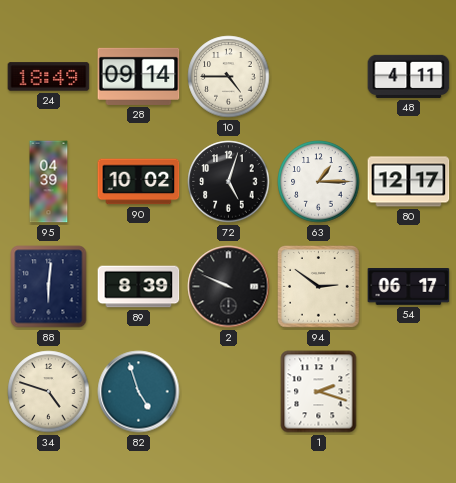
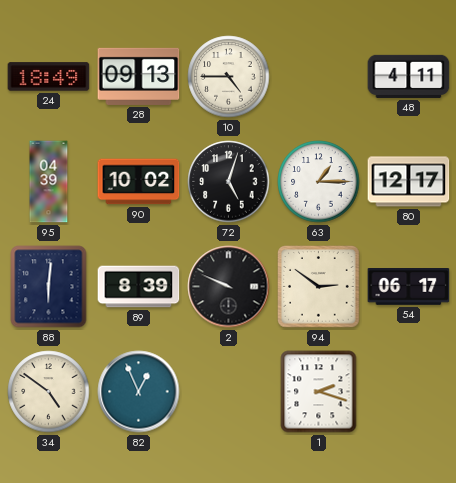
28: 09:14 -> 09:13 (139, 76)
34: 4:48 -> 4:51 (49, 392)
82: 4:57 -> 12:56 (139, 392)
